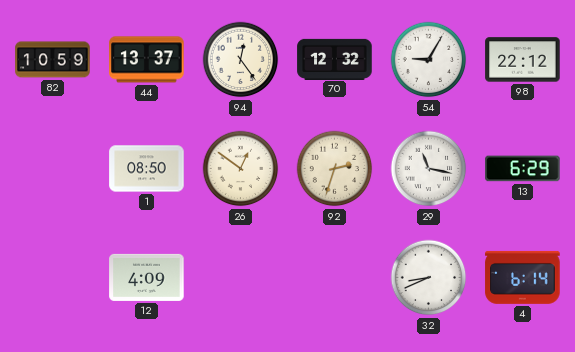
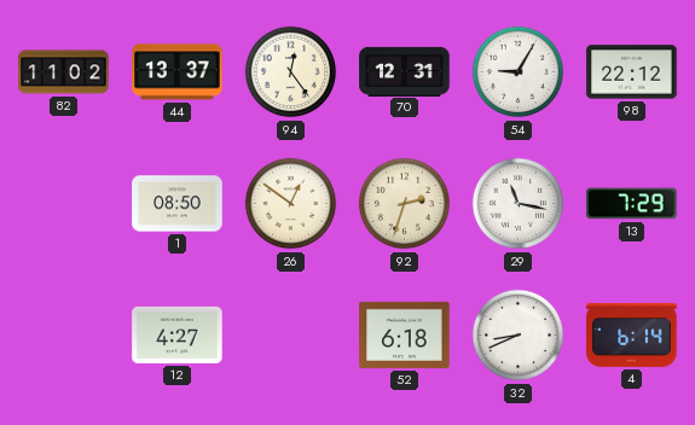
82: 10:59 -> 11:02 (64, 72)
70: 12:32 -> 12:31 (405, 71)
13: 6:29 -> 7:29 (632, 204)
12: 4:09 -> 4:27 (178, 334)
52: none -> 6:18 (405, 334)
